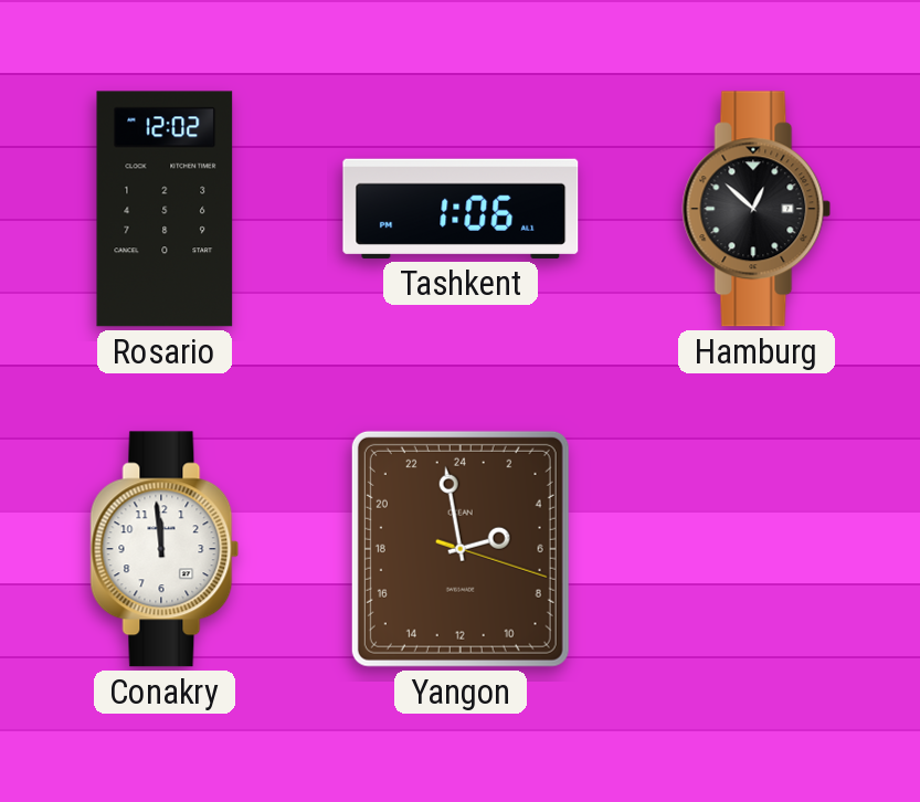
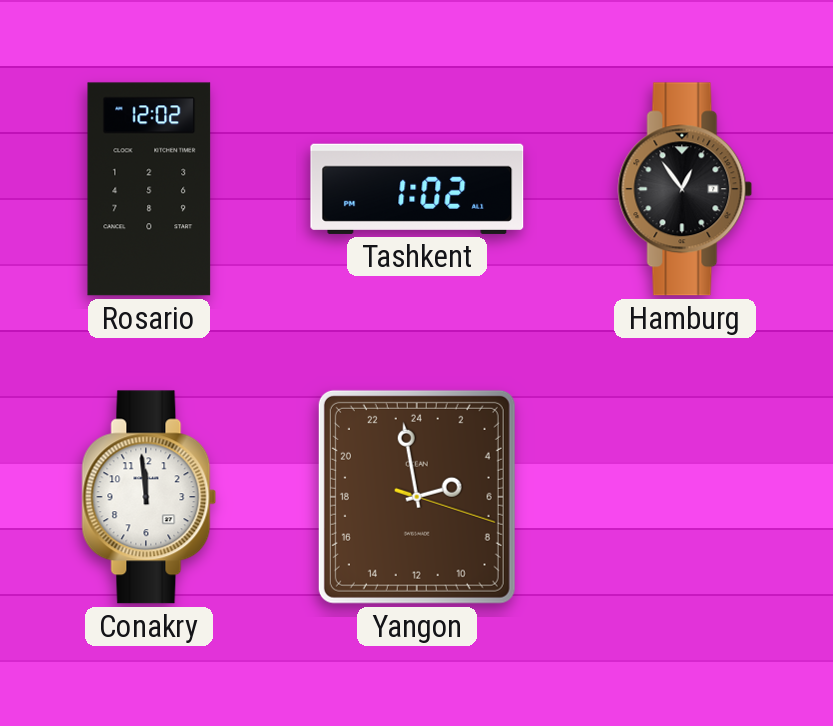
Tashkent: 1:06 -> 1:02 (417, 189)
Hamburg: 12:52 -> 12:54 (685, 189)
